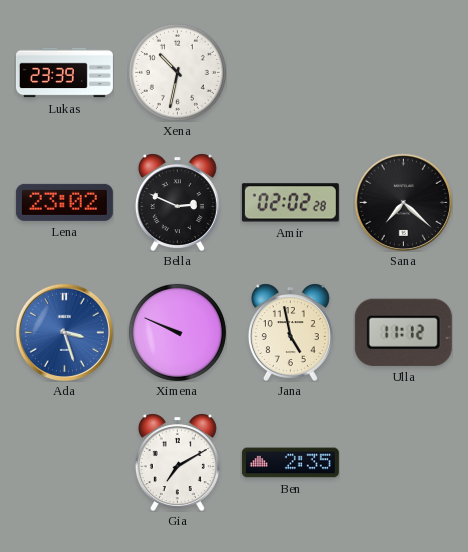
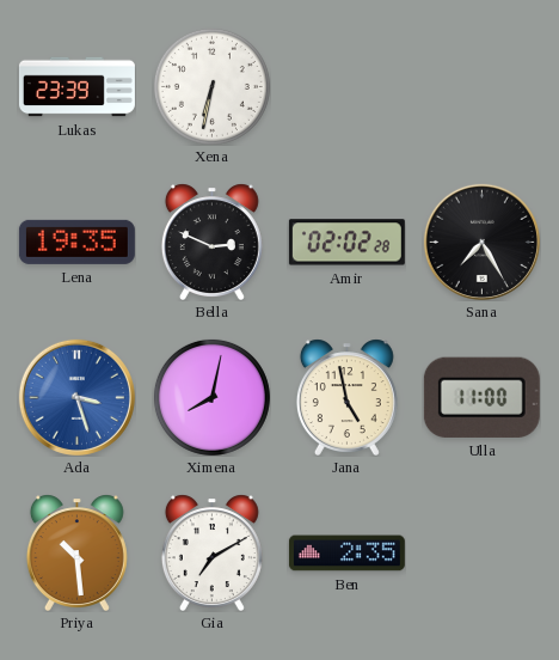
Xena: 10:32 -> 6:32 (211, 86)
Lena: 23:02 -> 19:35 (76, 242)
Sana: 7:22 -> 7:25 (481, 242)
Ximena: 9:49 -> 8:02 (211, 397)
Ulla: 11:12 -> 11:00 (481, 397)
Priya: none -> 10:29 (76, 552)
